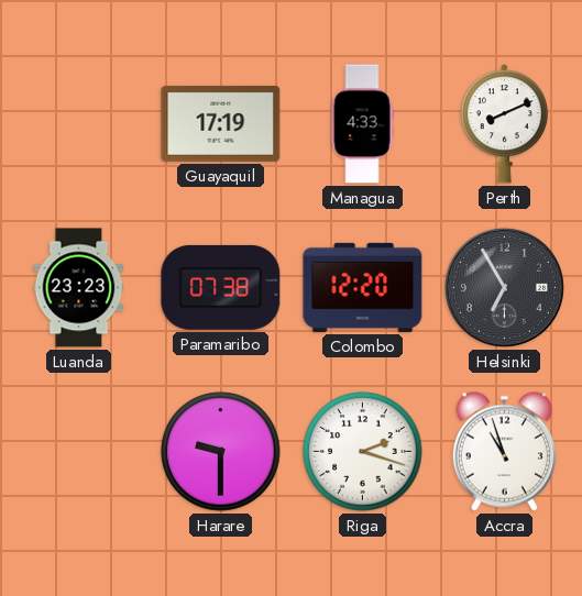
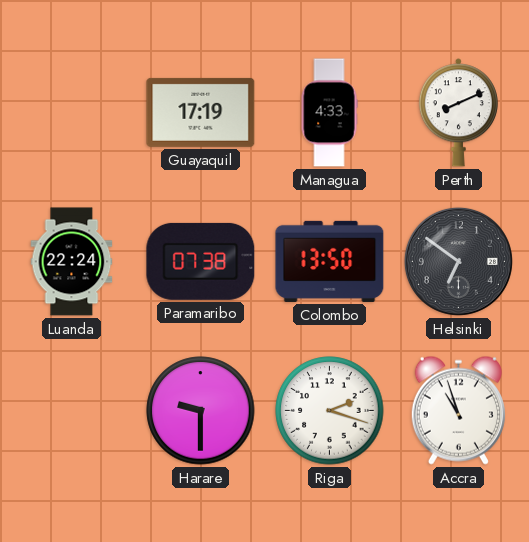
Luanda: 23:23 -> 22:24 (72, 262)
Colombo: 12:20 -> 13:50 (330, 261)
Helsinki: 6:55 -> 6:51 (458, 261)
